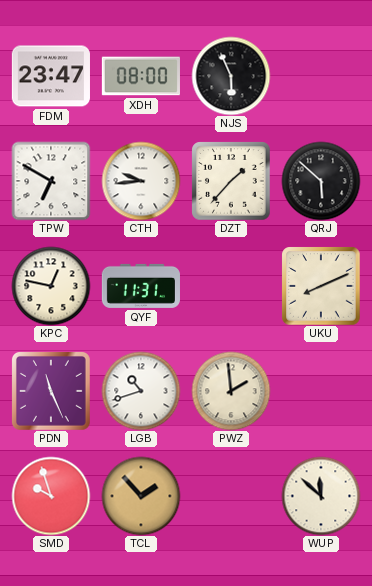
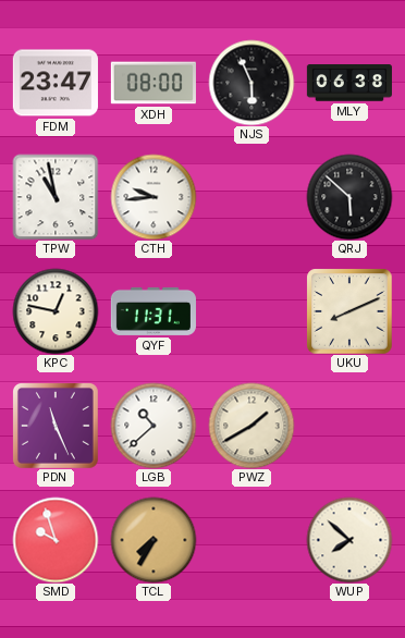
MLY: none -> 06:38 (349, 83)
TPW: 6:50 -> 10:58 (56, 197)
DZT: 1:37 -> none (231, 181)
LGB: 10:42 -> 10:38 (154, 426)
PWZ: 1:59 -> 1:40 (251, 426)
TCL: 1:53 -> 7:35 (154, 540)
WUP: 11:52 -> 7:52 (349, 540)
